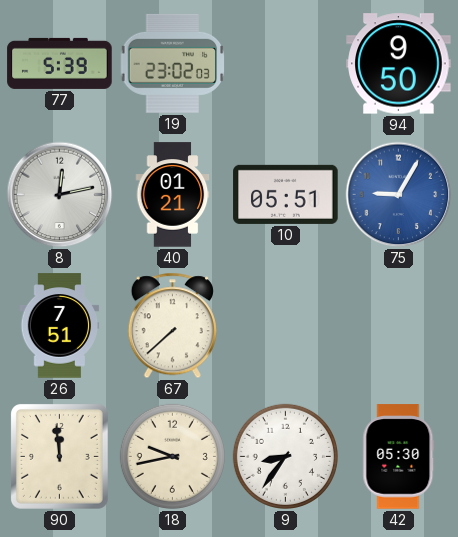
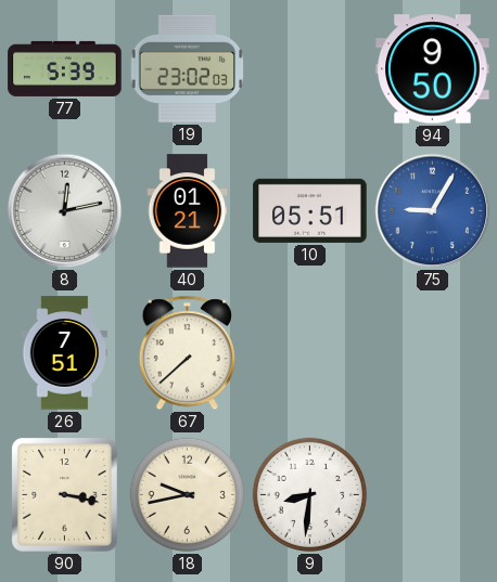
90: 11:59 -> 3:17 (64, 494)
9: 8:36 -> 8:31 (309, 494)
42: 05:30 -> none (399, 457)
